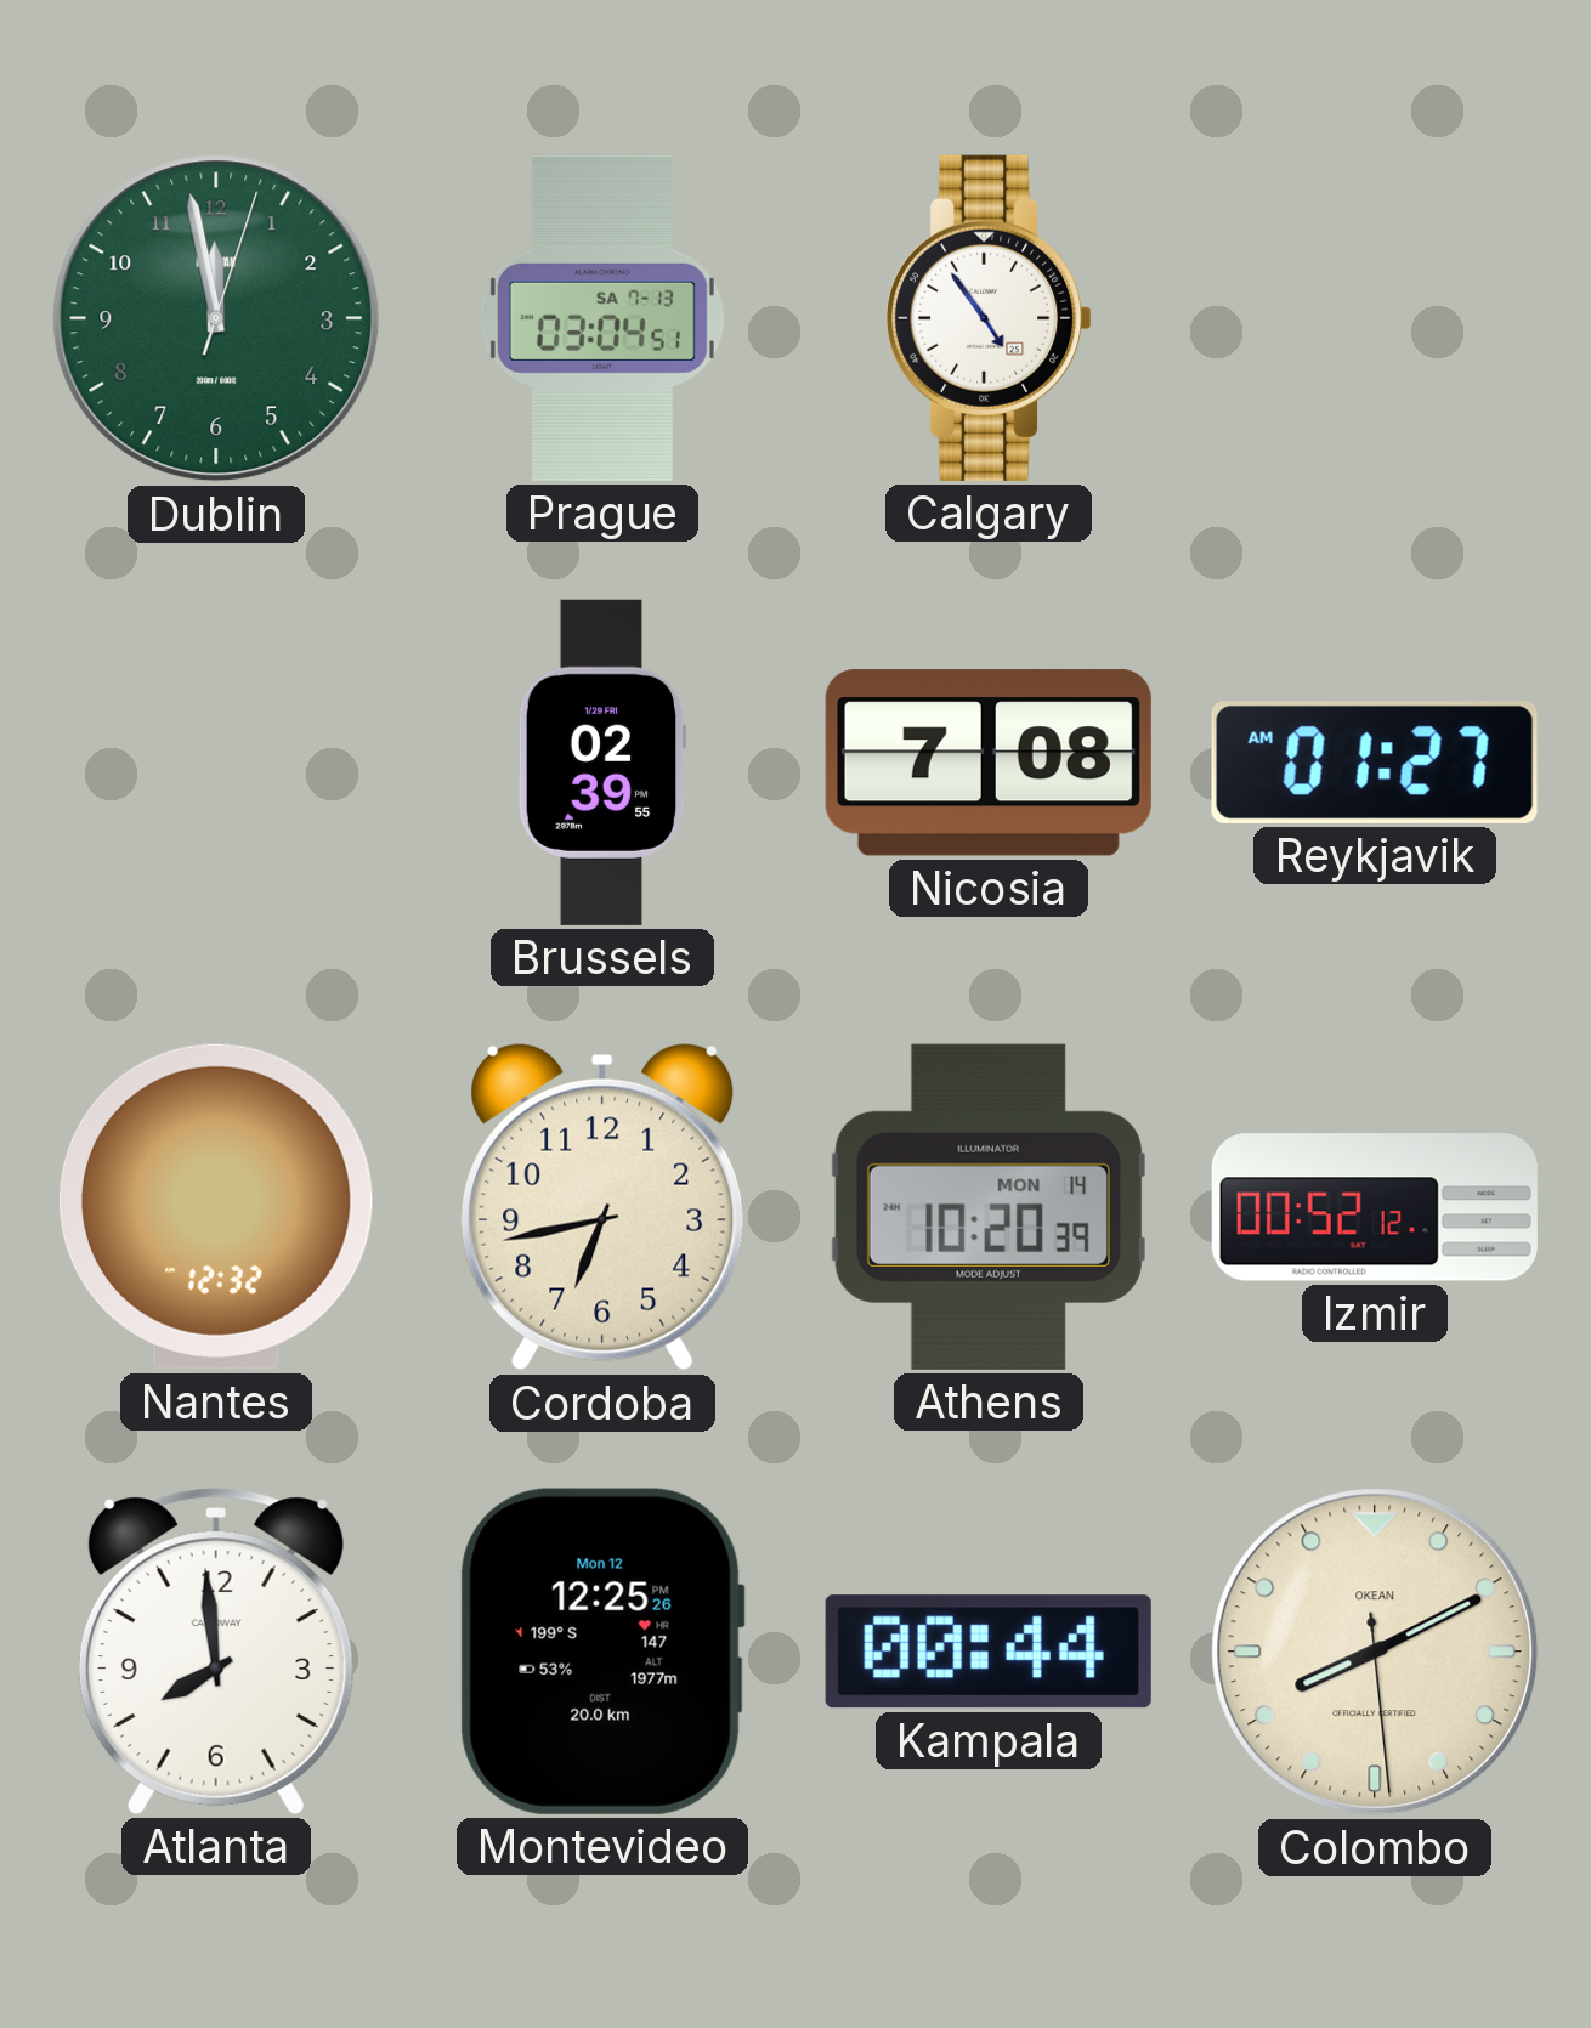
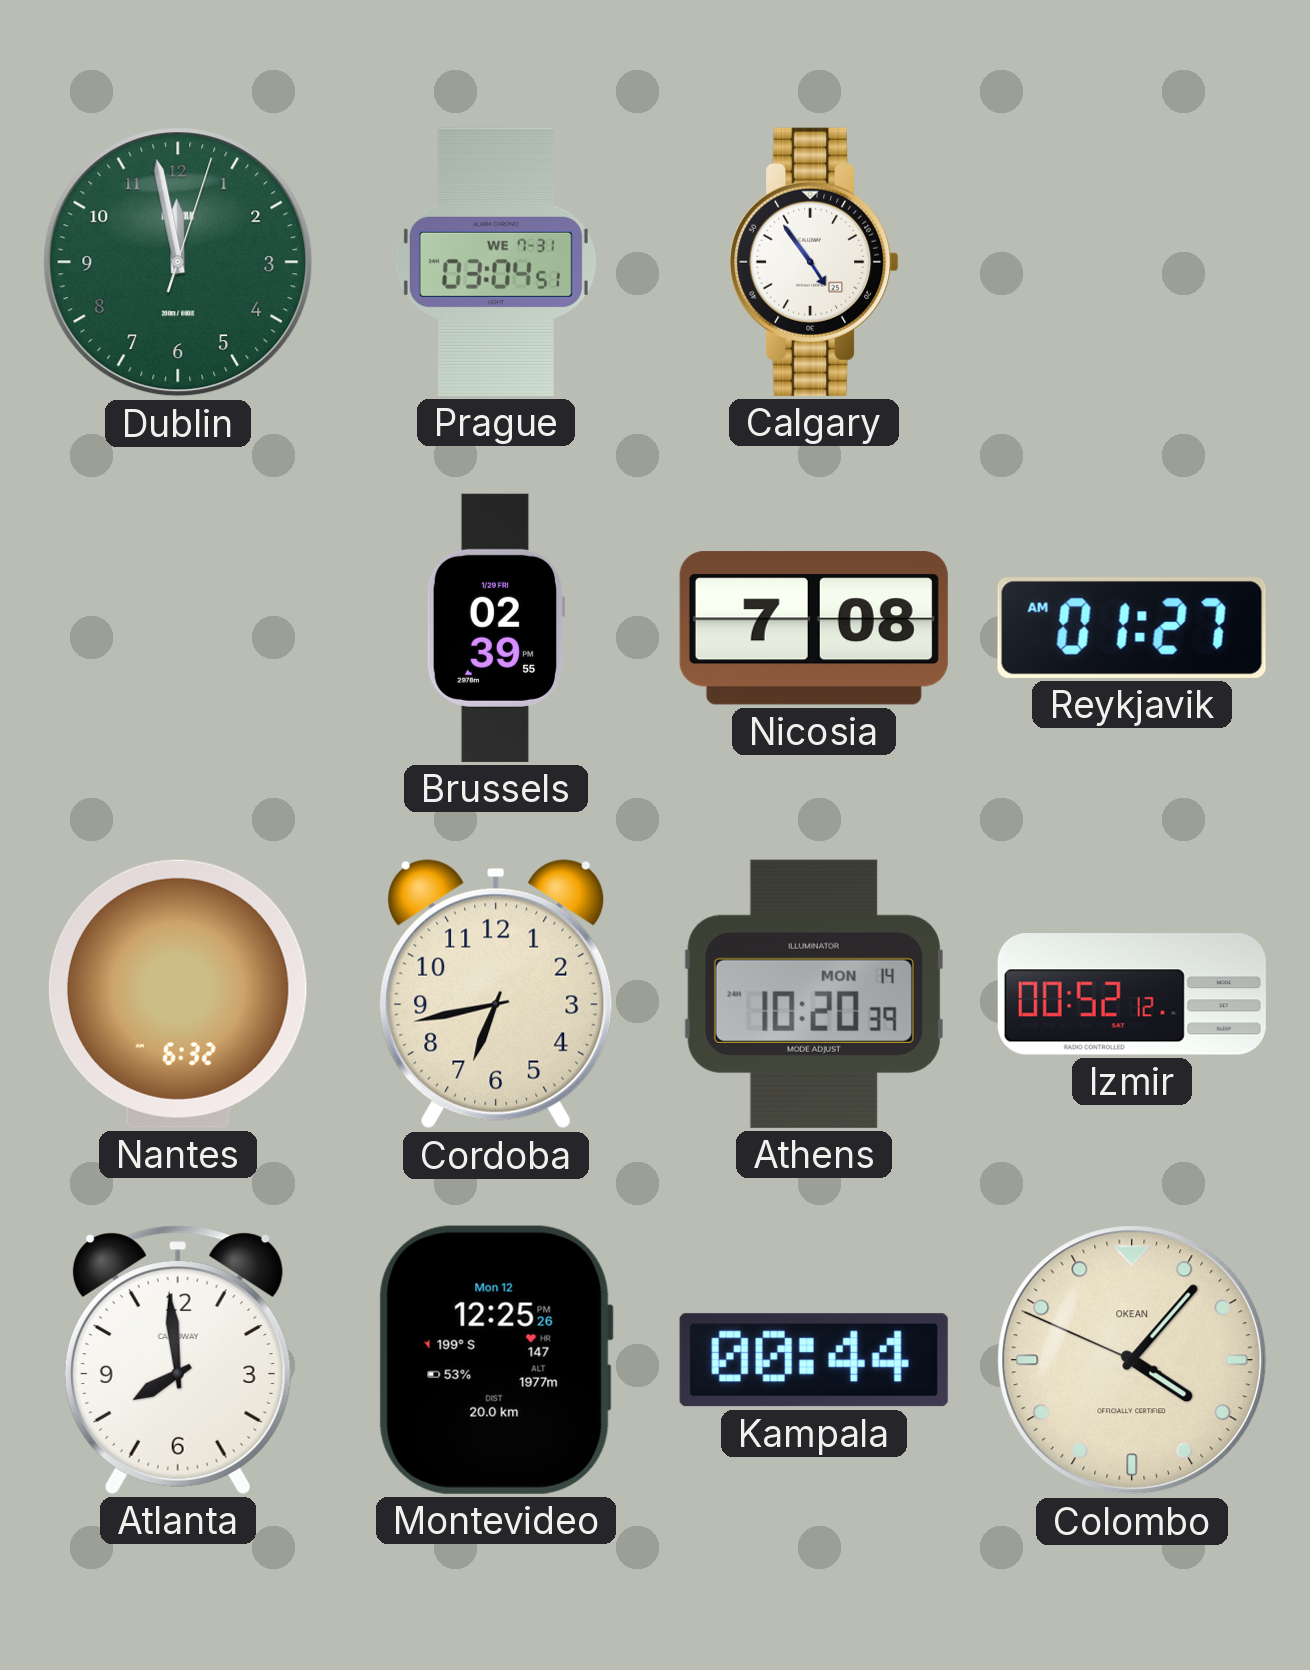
Prague date: SA 7-13 -> WE 7-31 (496, 262)
Nantes: 12:32 -> 6:32 (178, 994)
Colombo: 8:10 -> 4:06 (1132, 1360)
